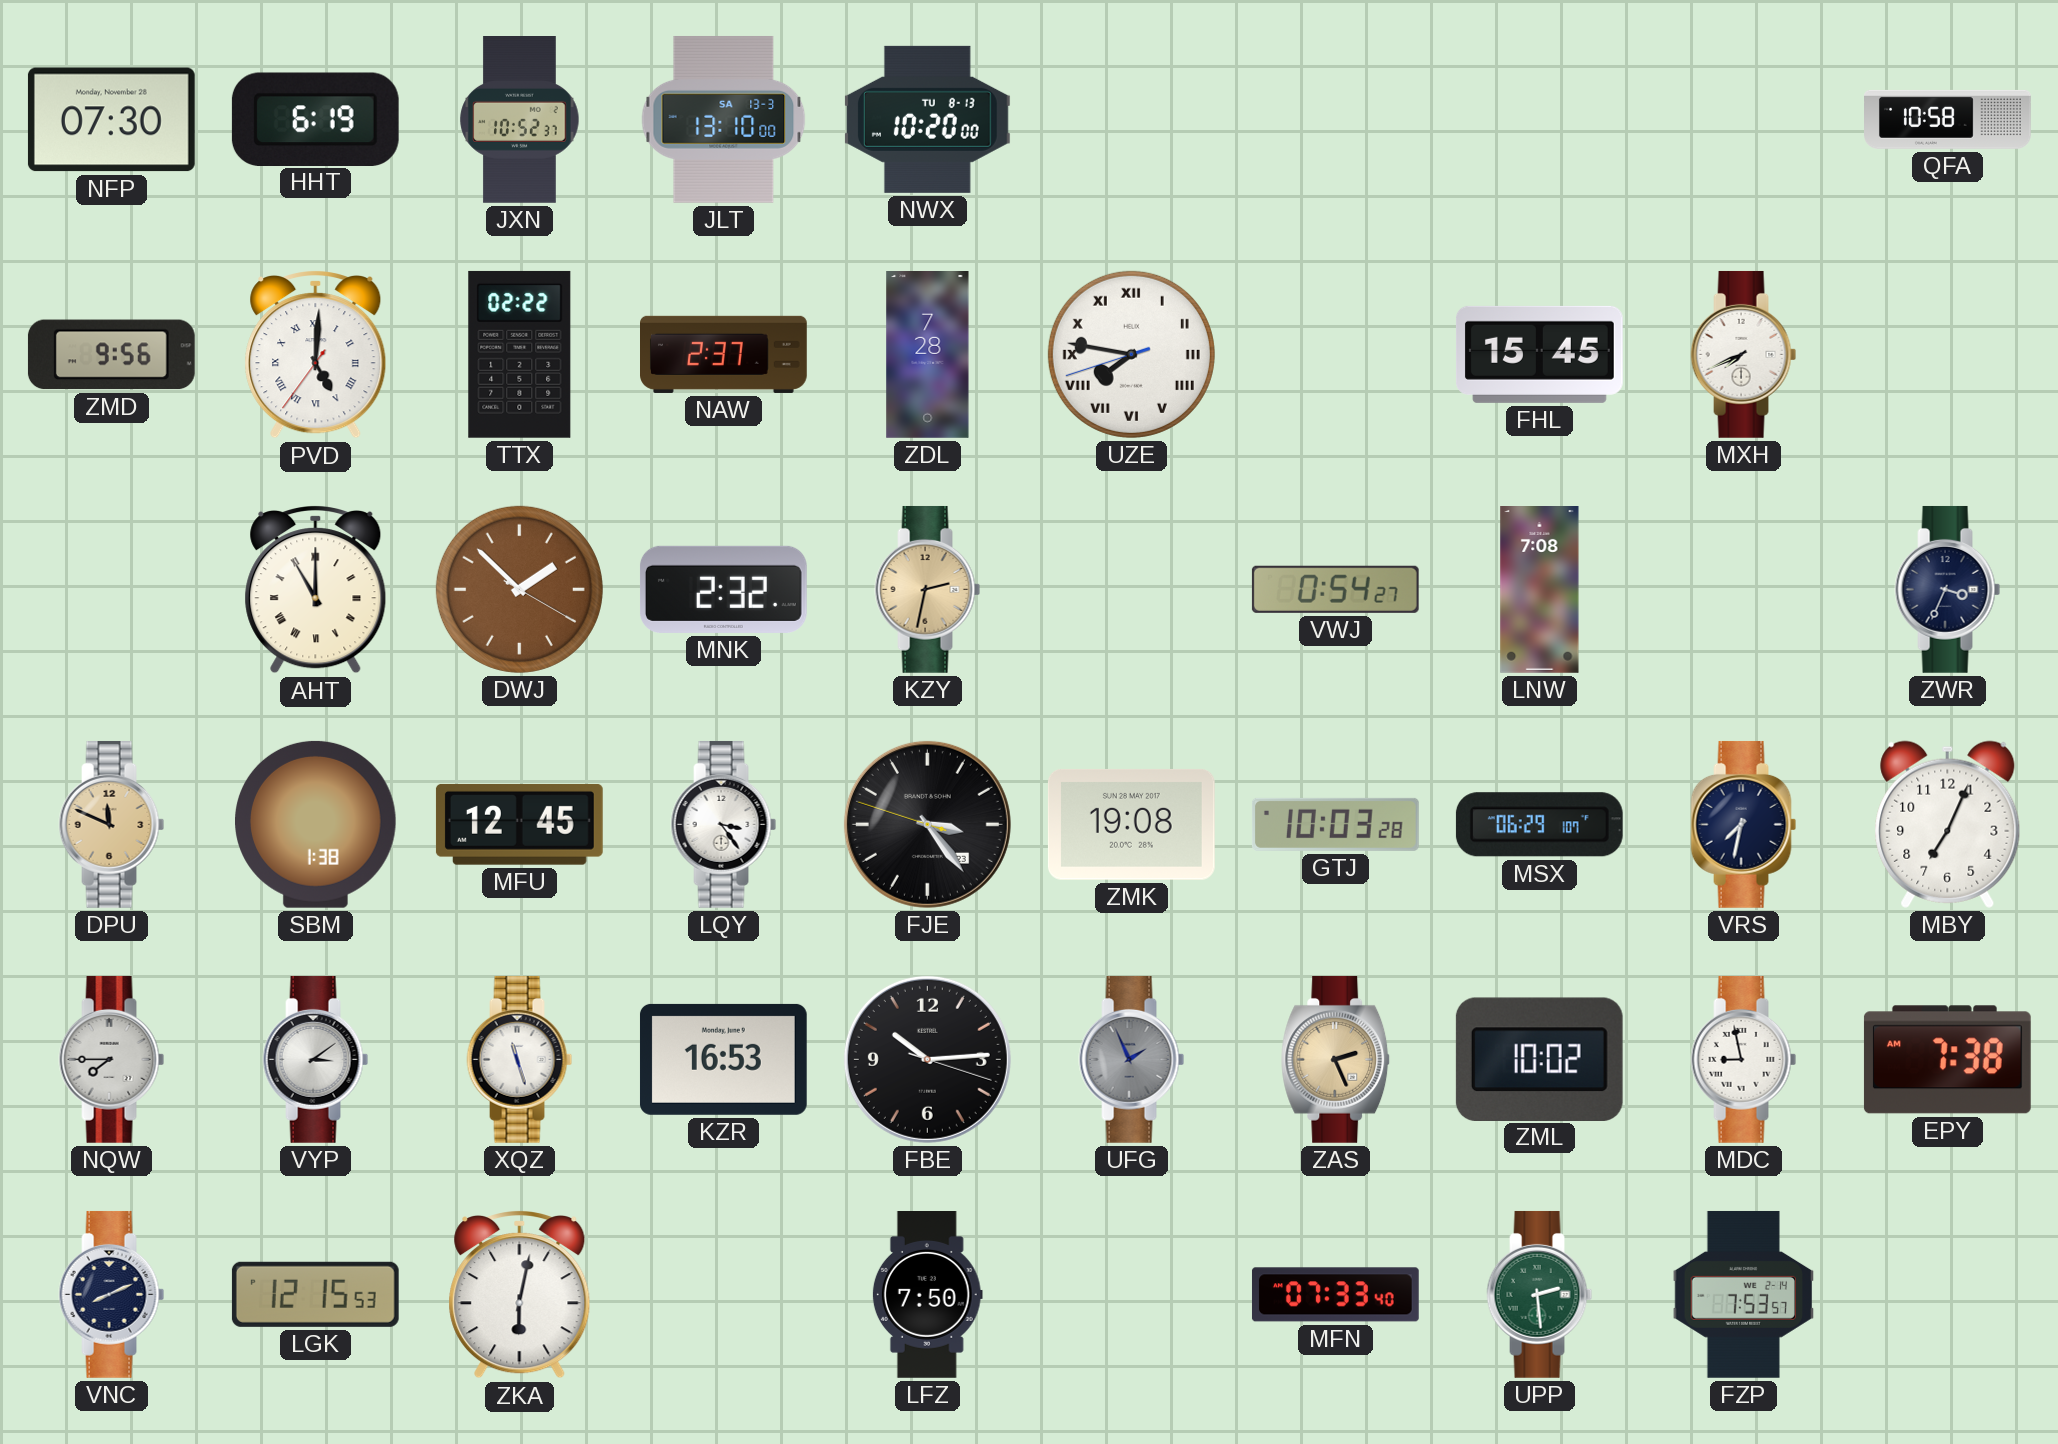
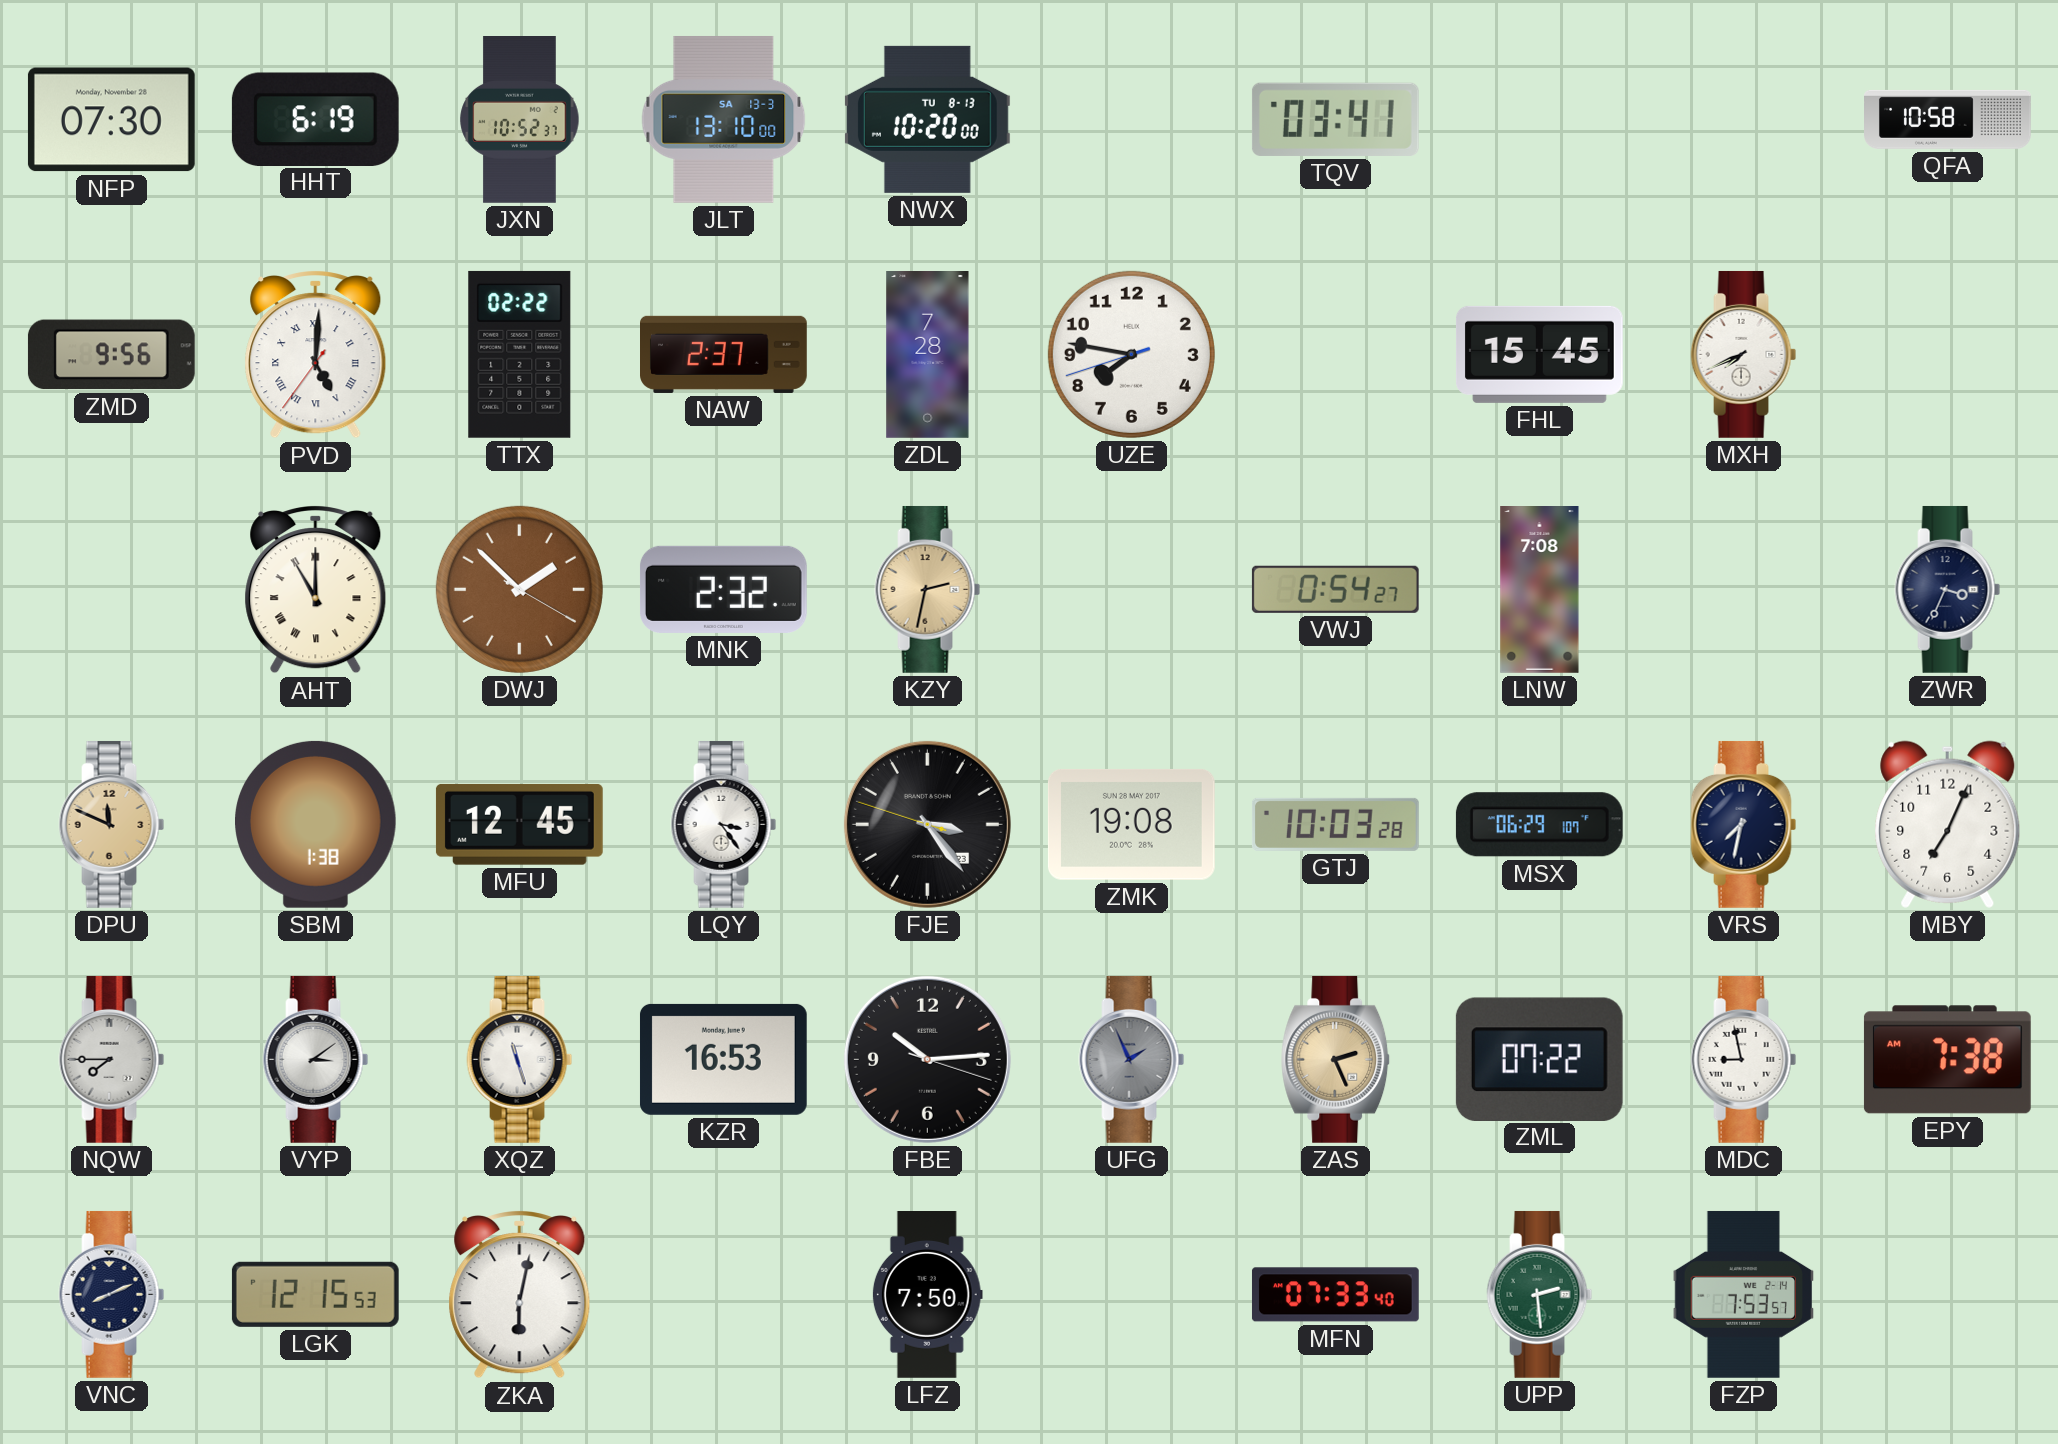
TQV: none -> 03:41 (1335, 119)
UZE numerals: Roman -> Arabic (1131, 354)
ZML: 10:02 -> 07:22 (1539, 1059)
